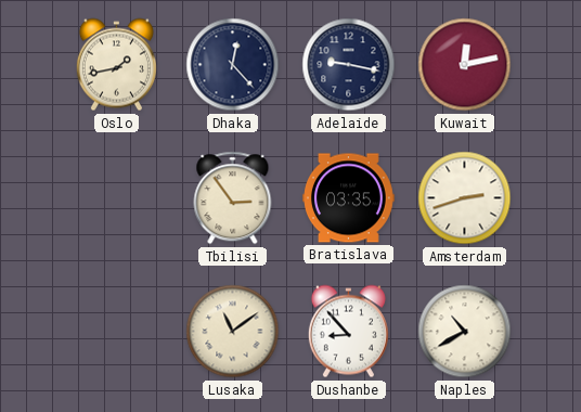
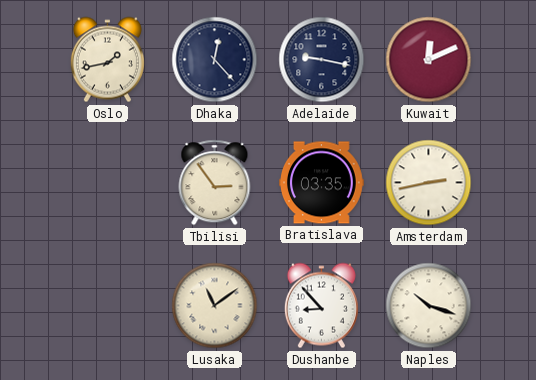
Kuwait: 12:13 -> 12:11 (429, 60)
Amsterdam: 2:42 -> 2:43 (429, 183)
Naples: 10:40 -> 10:18 (429, 306)
